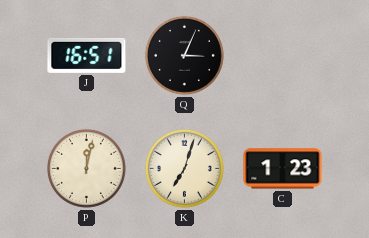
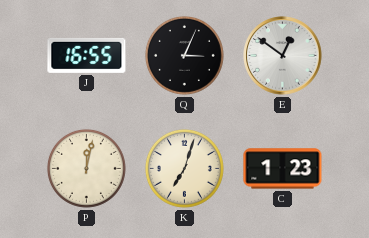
J: 16:51 -> 16:55 (87, 55)
E: none -> 12:51 (283, 56)
